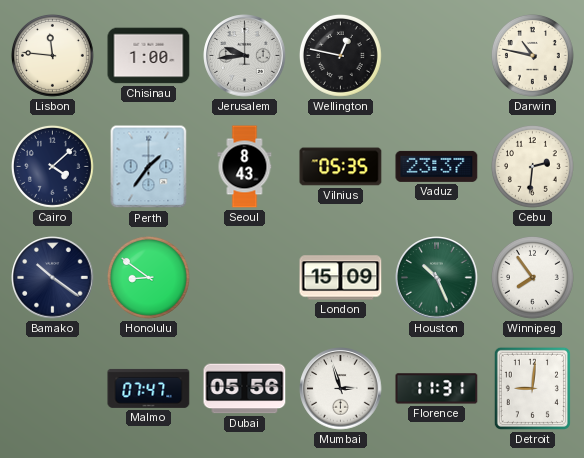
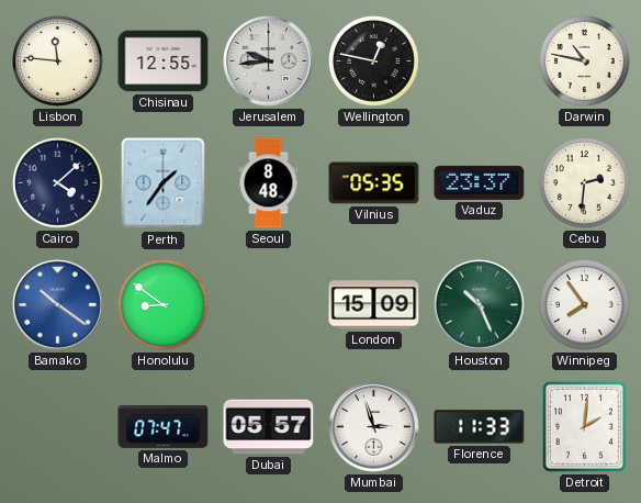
Chisinau: 1:00 -> 12:55 (164, 62)
Seoul: 8:43 -> 8:48 (269, 183)
Bamako dial: navy -> blue (58, 305)
Dubai: 05:56 -> 05:57 (269, 427)
Florence: 11:31 -> 11:33 (480, 427)
Detroit: 9:01 -> 2:01 (584, 426)
